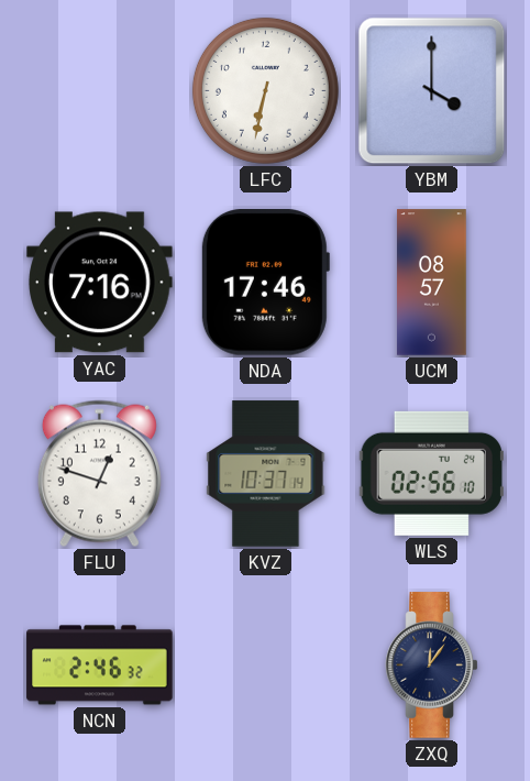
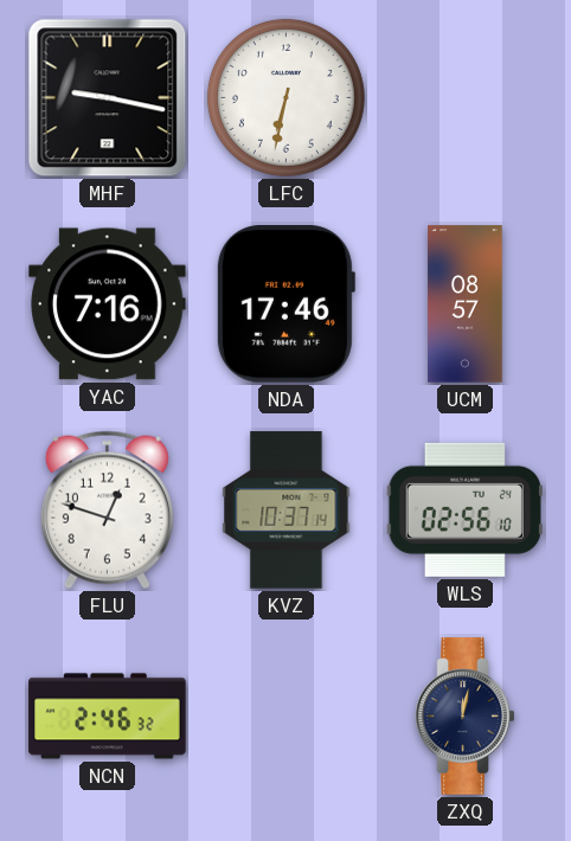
MHF: none -> 9:17 (108, 98)
YBM: 4:00 -> none (432, 91)
ZXQ: 12:06 -> 12:02 (466, 717)
